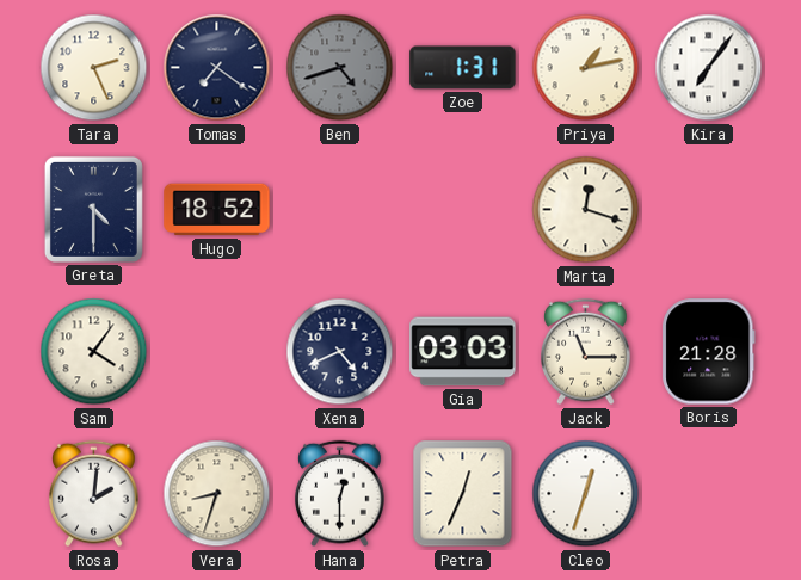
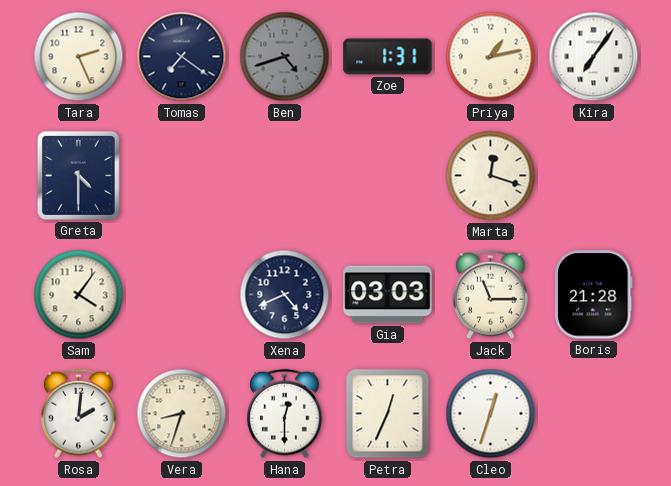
Hugo: 18:52 -> none (217, 210)
